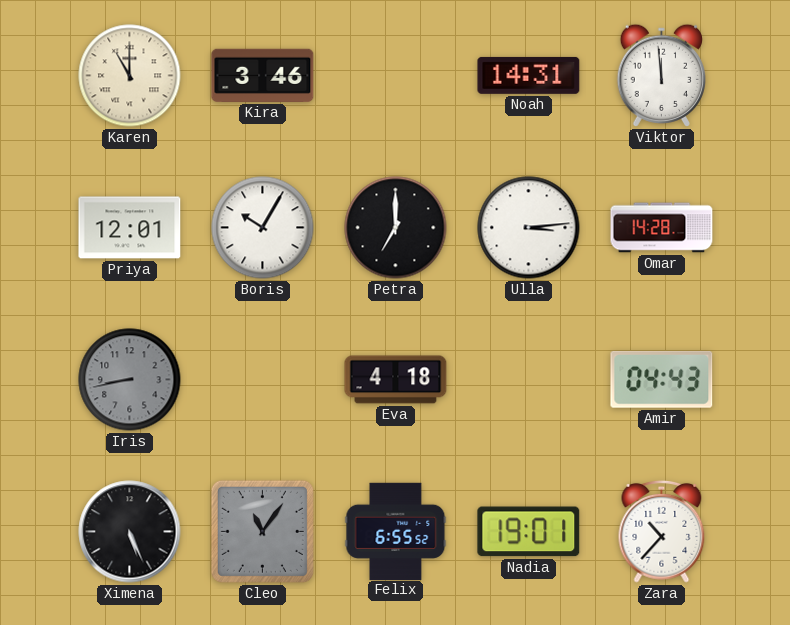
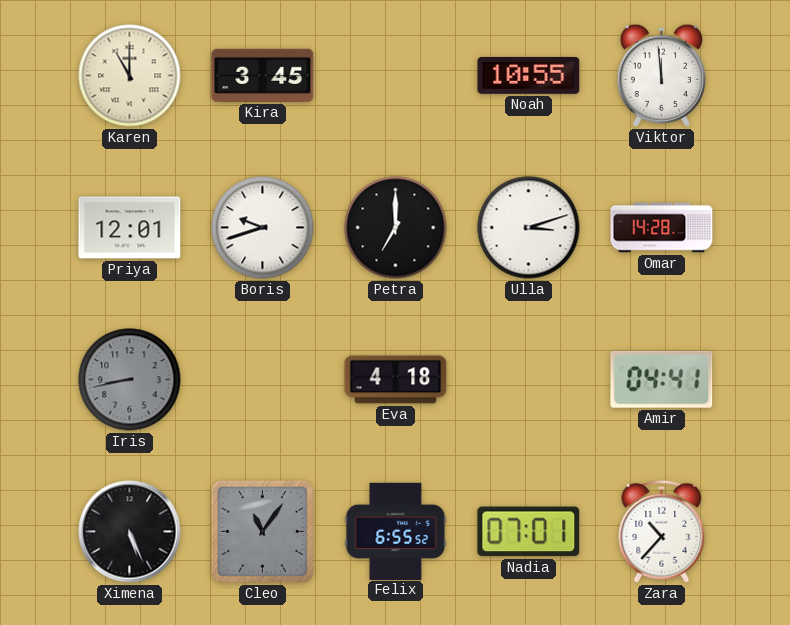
Kira: 3:46 -> 3:45 (263, 75)
Noah: 14:31 -> 10:55 (529, 75)
Boris: 10:05 -> 9:42 (263, 228)
Ulla: 3:14 -> 3:12 (529, 228)
Amir: 04:43 -> 04:41 (662, 379)
Nadia: 19:01 -> 07:01 (529, 532)
